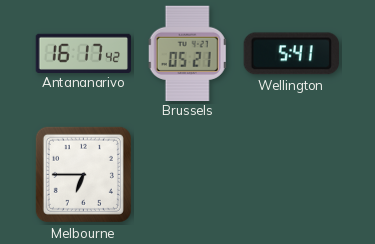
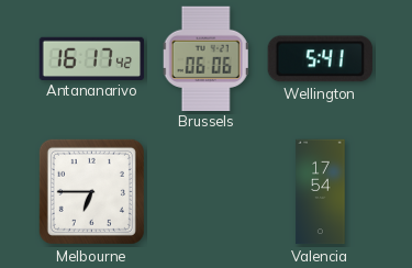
Brussels: 05:21 -> 06:06 (205, 58)
Valencia: none -> 17:54 (321, 192)
